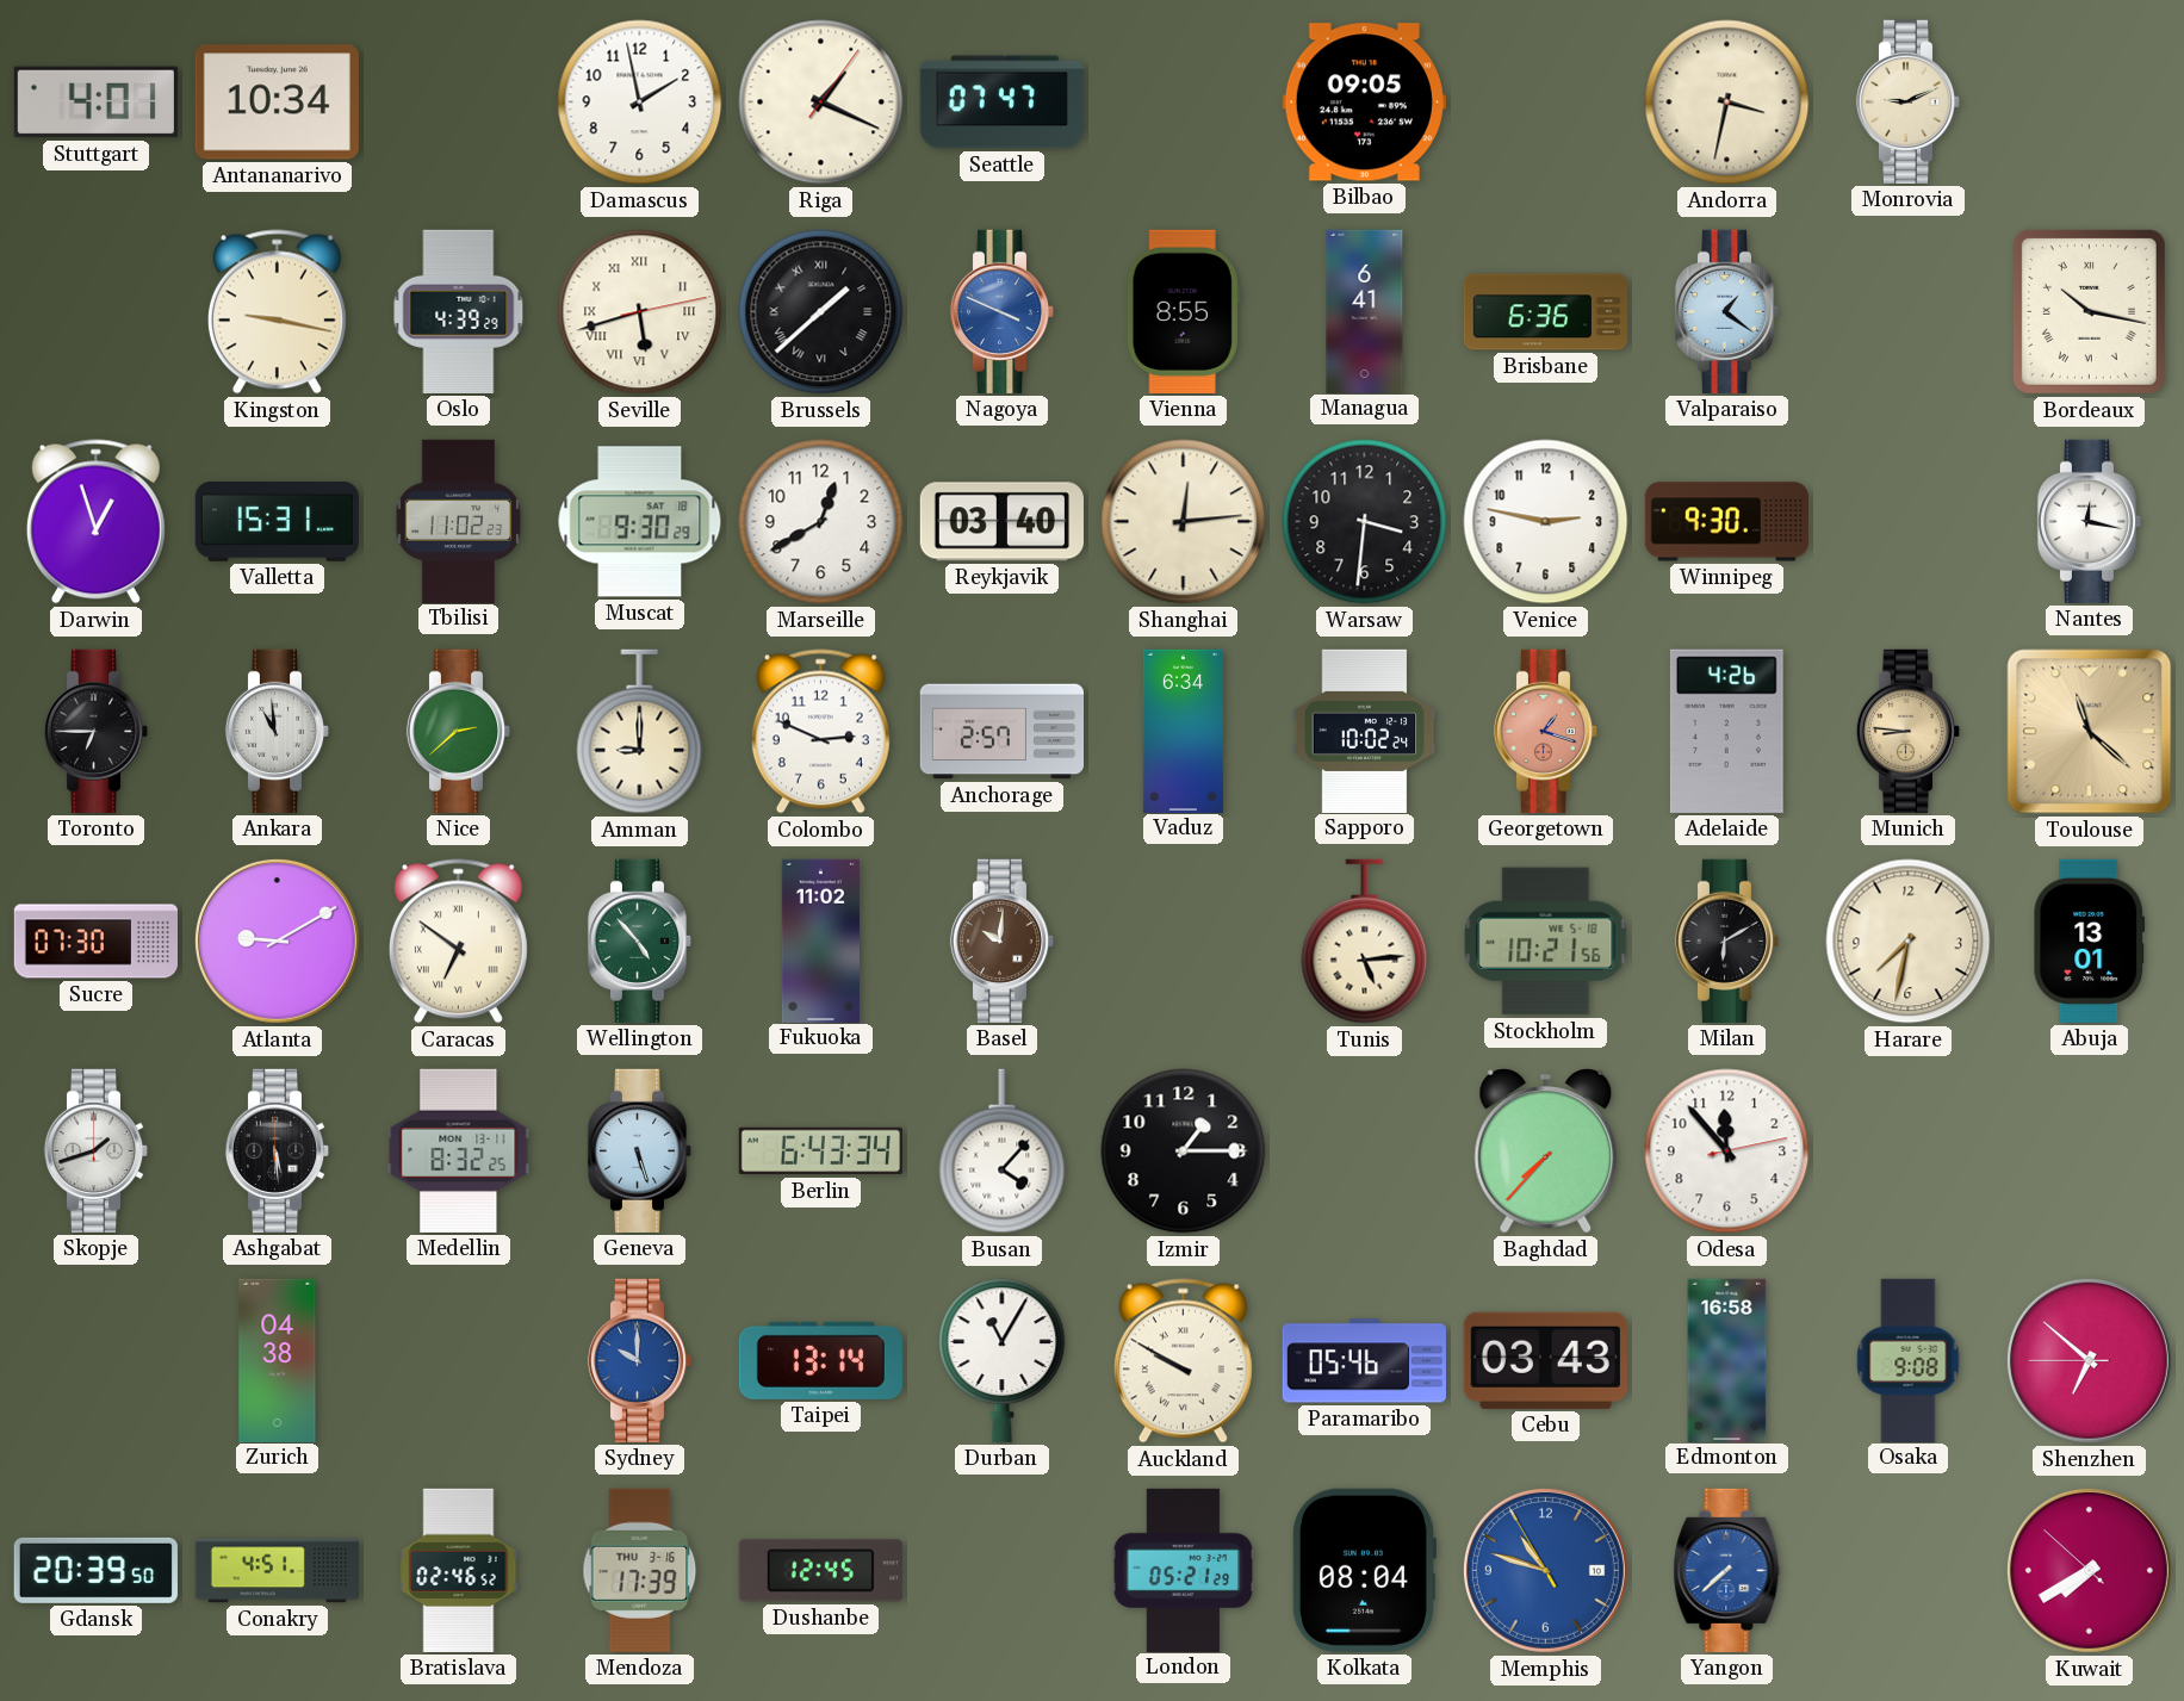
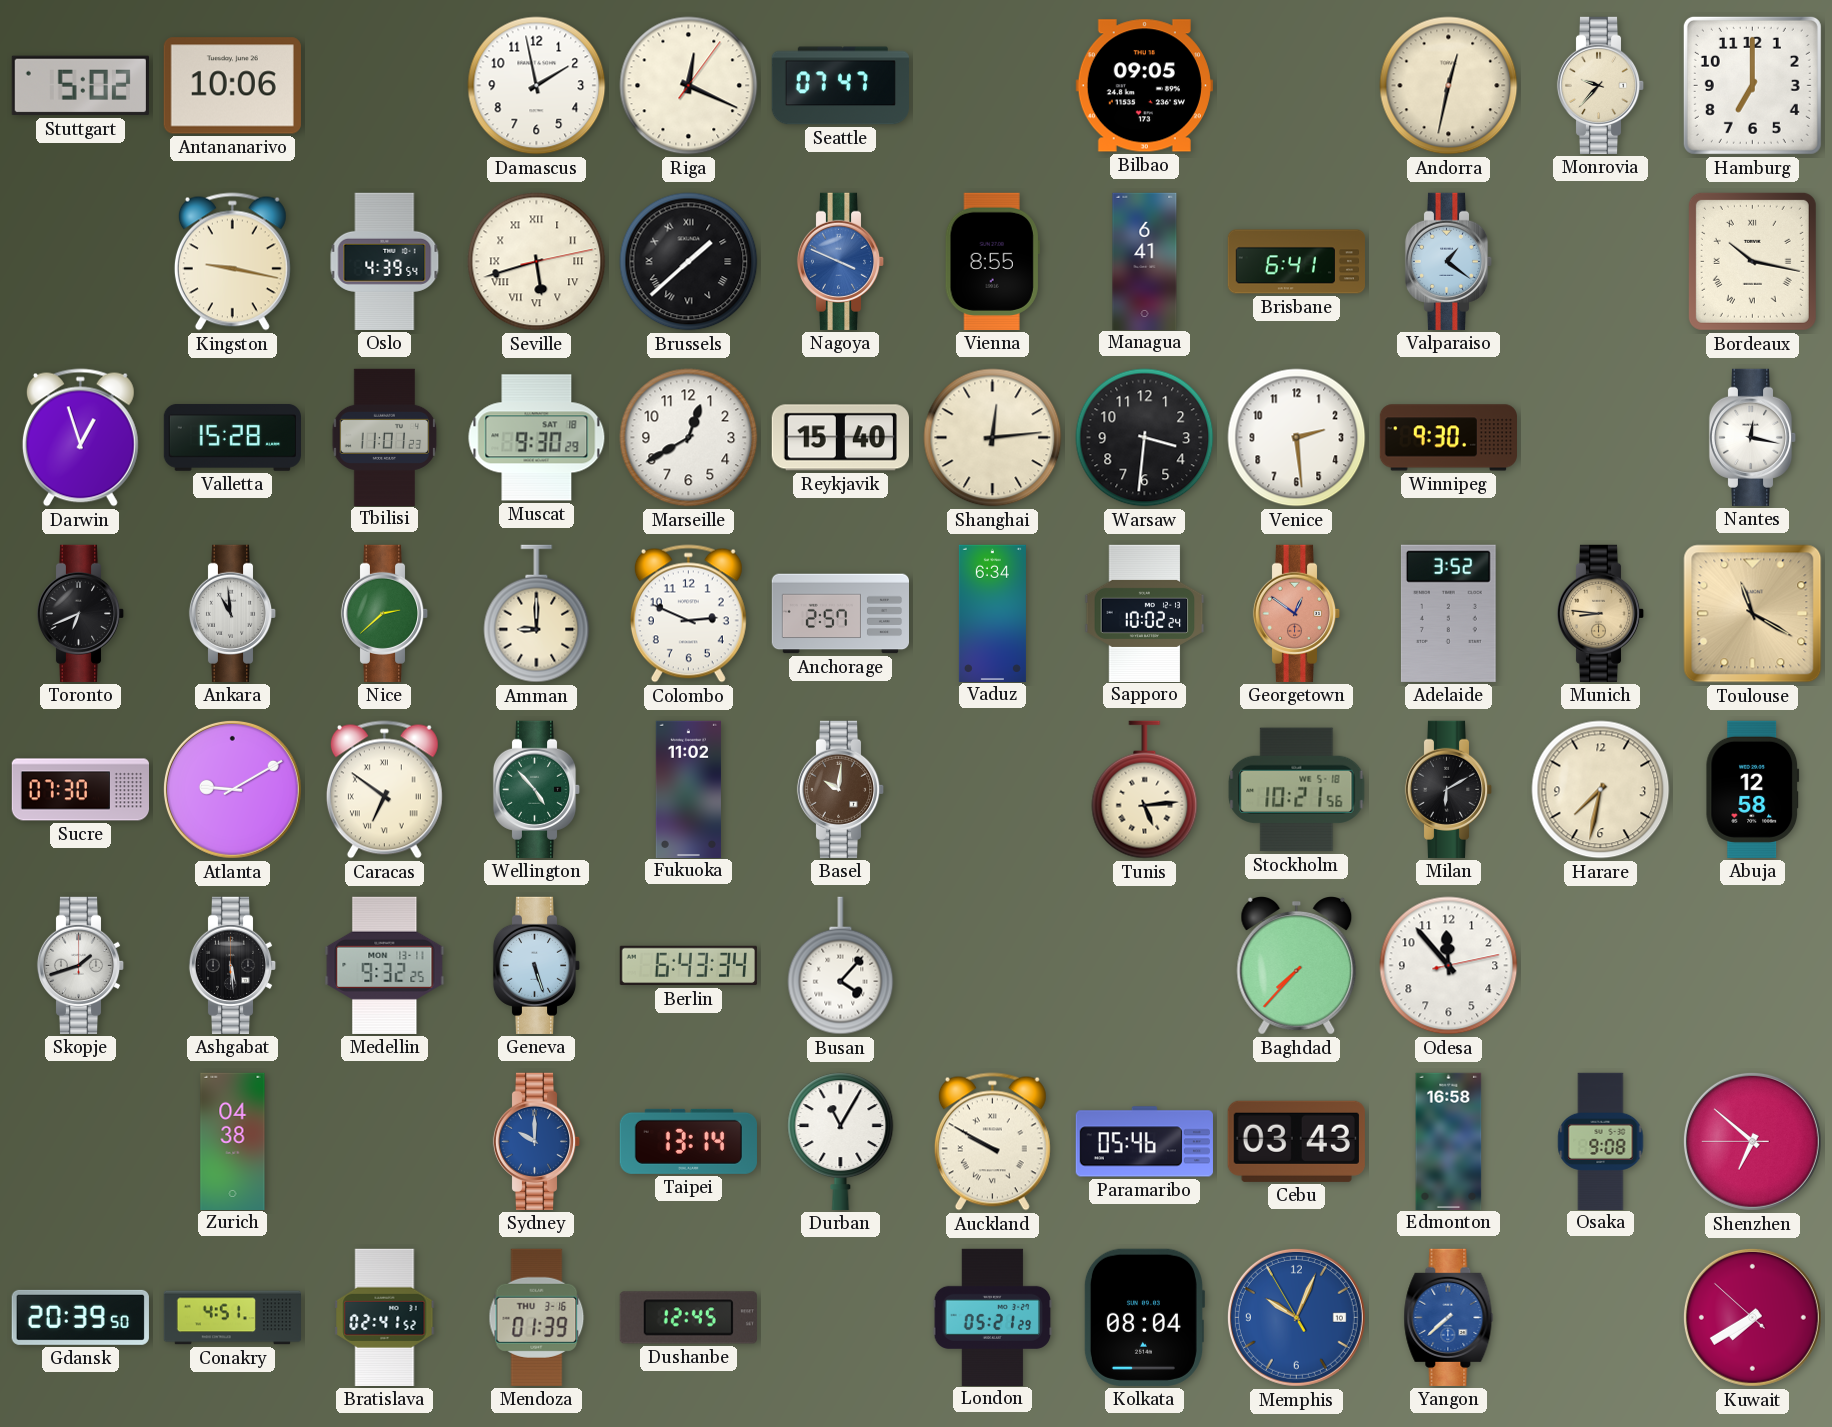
Stuttgart: 4:01 -> 5:02 (80, 86)
Antananarivo: 10:34 -> 10:06 (232, 86)
Riga: 1:19 -> 12:19 (689, 86)
Andorra: 3:32 -> 12:32 (1449, 86)
Monrovia: 9:11 -> 9:37 (1601, 85)
Hamburg: none -> 7:00 (1752, 85)
Oslo: 4:39:29 -> 4:39:54 (385, 261)
Brisbane: 6:36 -> 6:41 (1296, 262)
Valletta: 15:31 -> 15:28 (232, 437)
Tbilisi: 11:02 -> 11:01 (385, 437)
Reykjavik: 03:40 -> 15:40 (840, 438)
Venice: 2:47 -> 2:29 (1297, 438)
Toronto: 6:45 -> 6:41 (81, 613)
Georgetown: 1:18 -> 12:51 (1297, 613)
Adelaide: 4:26 -> 3:52 (1448, 613)
Toulouse: 11:22 -> 11:20 (1753, 614)
Abuja: 13:01 -> 12:58 (1753, 789)
Medellin: 8:32 -> 9:32 (385, 965)
Izmir: 1:15 -> none (1184, 1151)
Bratislava: 02:46 -> 02:41 (385, 1317)
Mendoza: 17:39 -> 01:39 (537, 1317)
Memphis: 10:47 -> 10:03 (1296, 1317)
